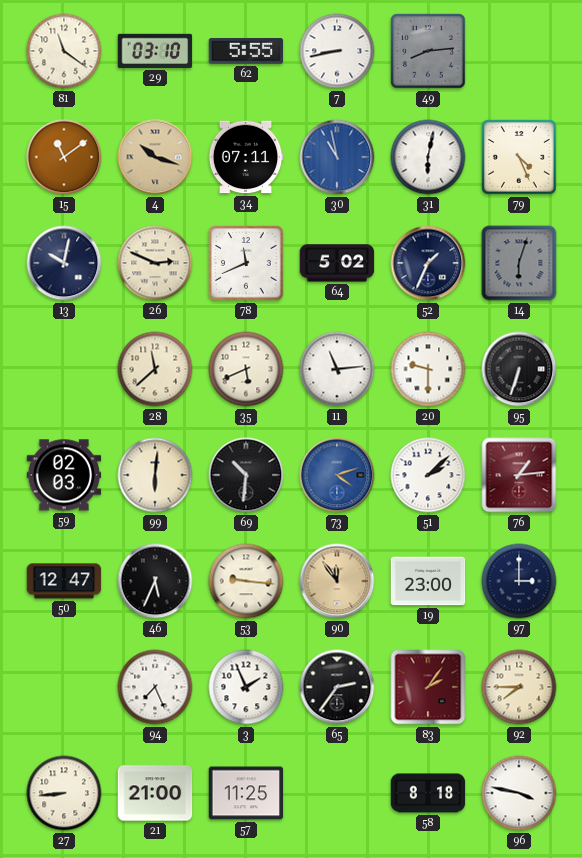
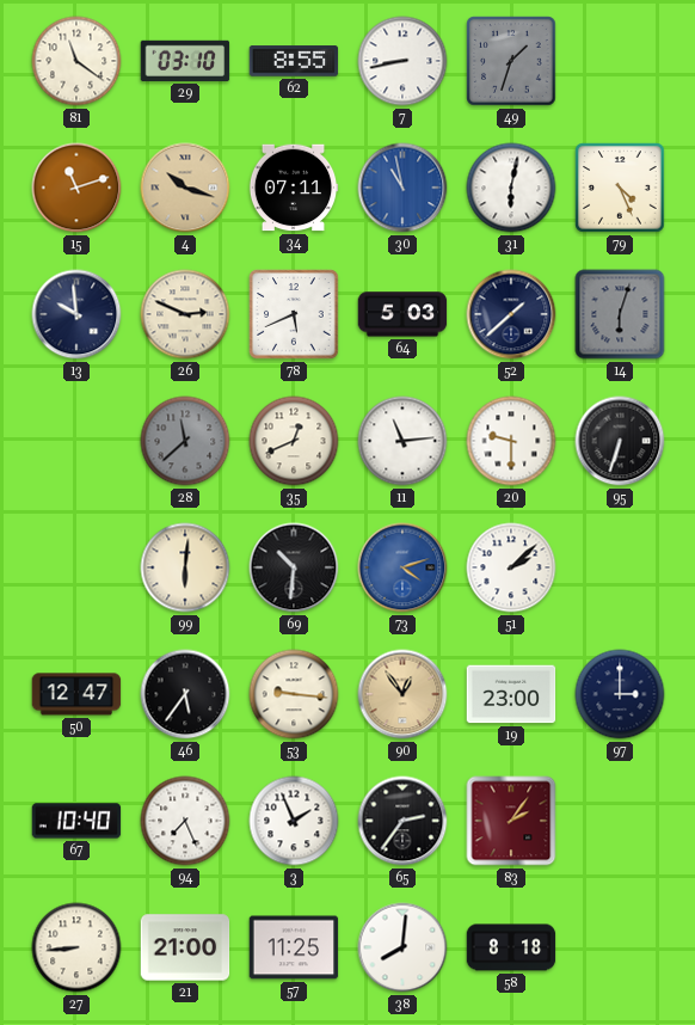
62: 5:55 -> 8:55 (294, 61)
49: 8:14 -> 1:33 (511, 61)
15: 11:09 -> 11:12 (76, 188)
13: 10:02 -> 9:59 (76, 314)
78: 11:41 -> 5:41 (294, 314)
64: 5:02 -> 5:03 (402, 314)
52: 1:34 -> 1:38 (511, 314)
28 dial: cream -> grey (185, 441)
35: 5:41 -> 12:41 (294, 441)
59: 02:03 -> none (64, 475)
76: 1:14 -> none (519, 475)
46: 5:34 -> 5:36 (185, 694)
90: 11:54 -> 12:54 (402, 694)
67: none -> 10:40 (76, 821)
92: 7:45 -> none (519, 687)
38: none -> 8:01 (402, 947)
96: 3:47 -> none (519, 793)
